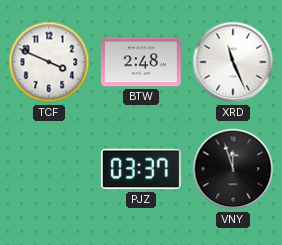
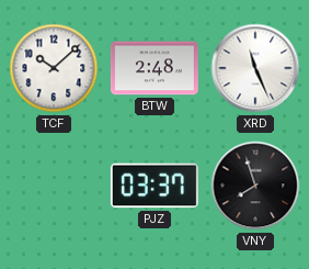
TCF: 3:49 -> 10:08 (54, 68)
VNY: 11:57 -> 7:57 (255, 186)
